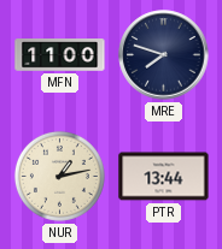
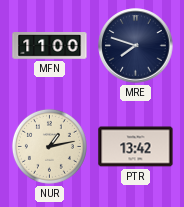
PTR: 13:44 -> 13:42 (136, 147)
